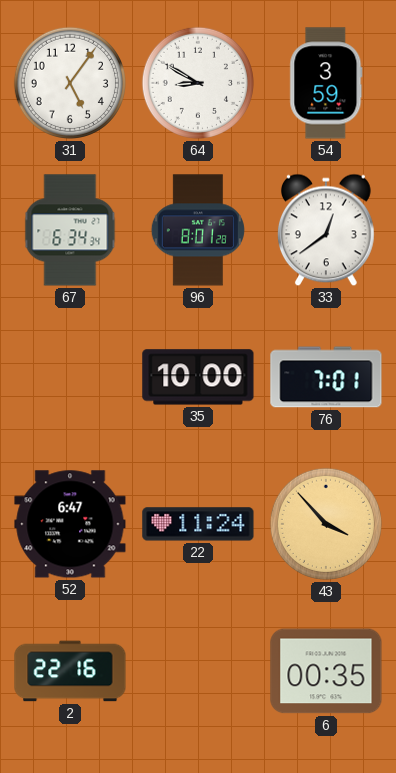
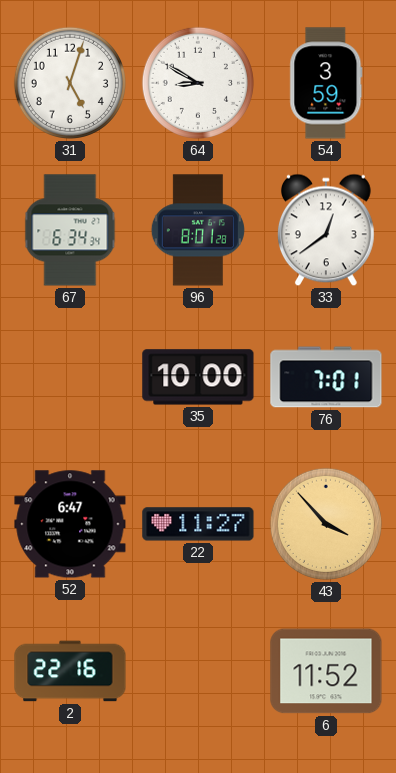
31: 5:06 -> 5:03 (70, 83)
22: 11:24 -> 11:27 (198, 524)
6: 00:35 -> 11:52 (326, 671)
